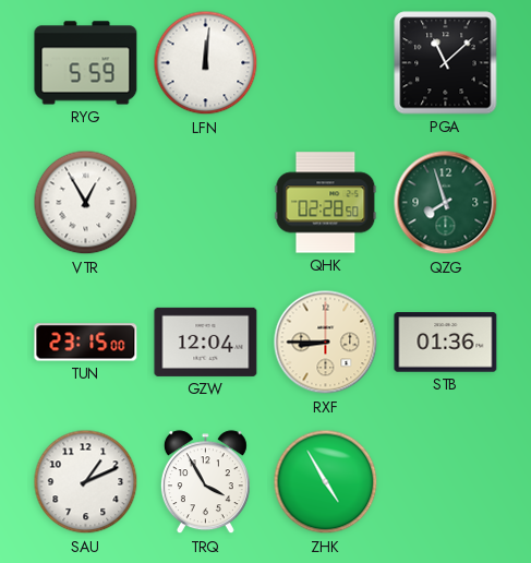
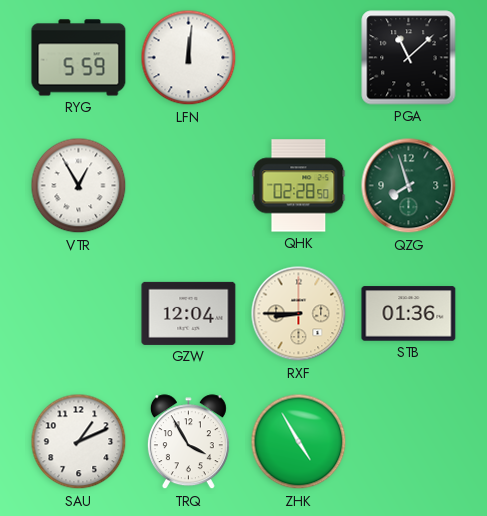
TUN: 23:15 -> none (86, 343)
